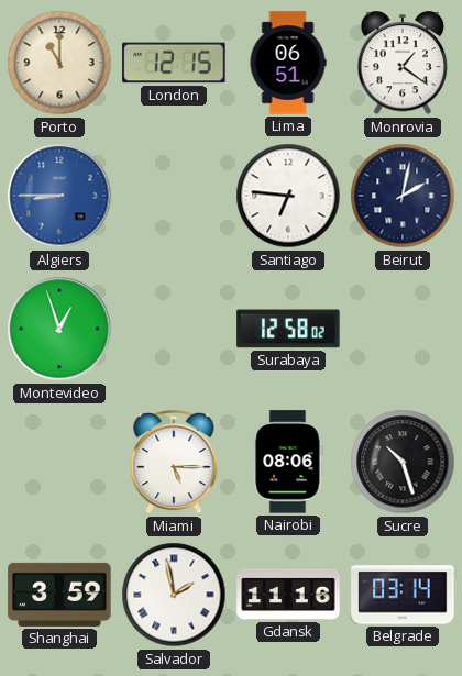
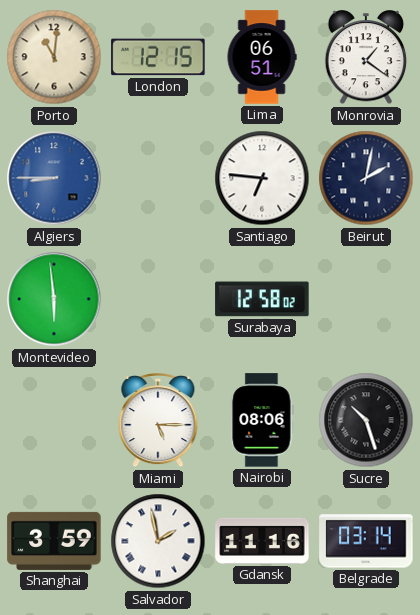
Porto: 11:00 -> 11:01 (54, 57)
Montevideo: 12:57 -> 5:59 (54, 299)
